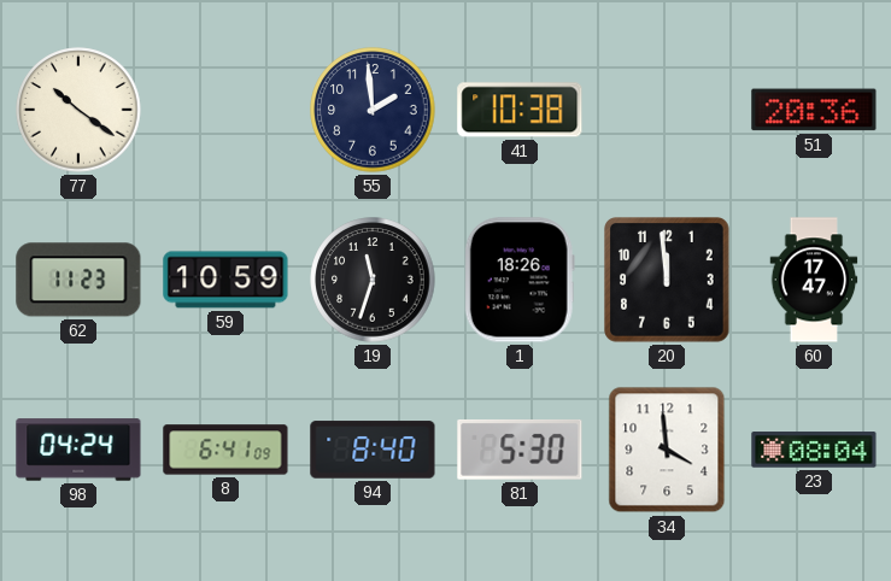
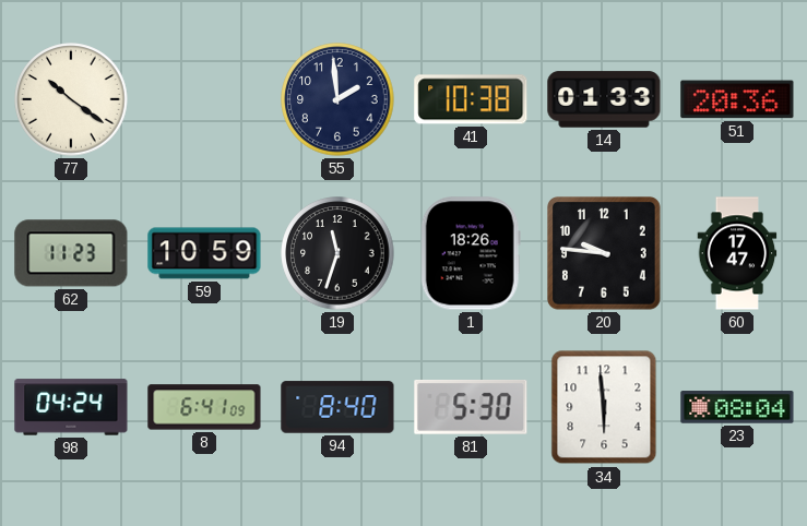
14: none -> 01:33 (604, 99)
20: 11:59 -> 9:46 (605, 254)
34: 3:59 -> 5:59 (604, 407)
